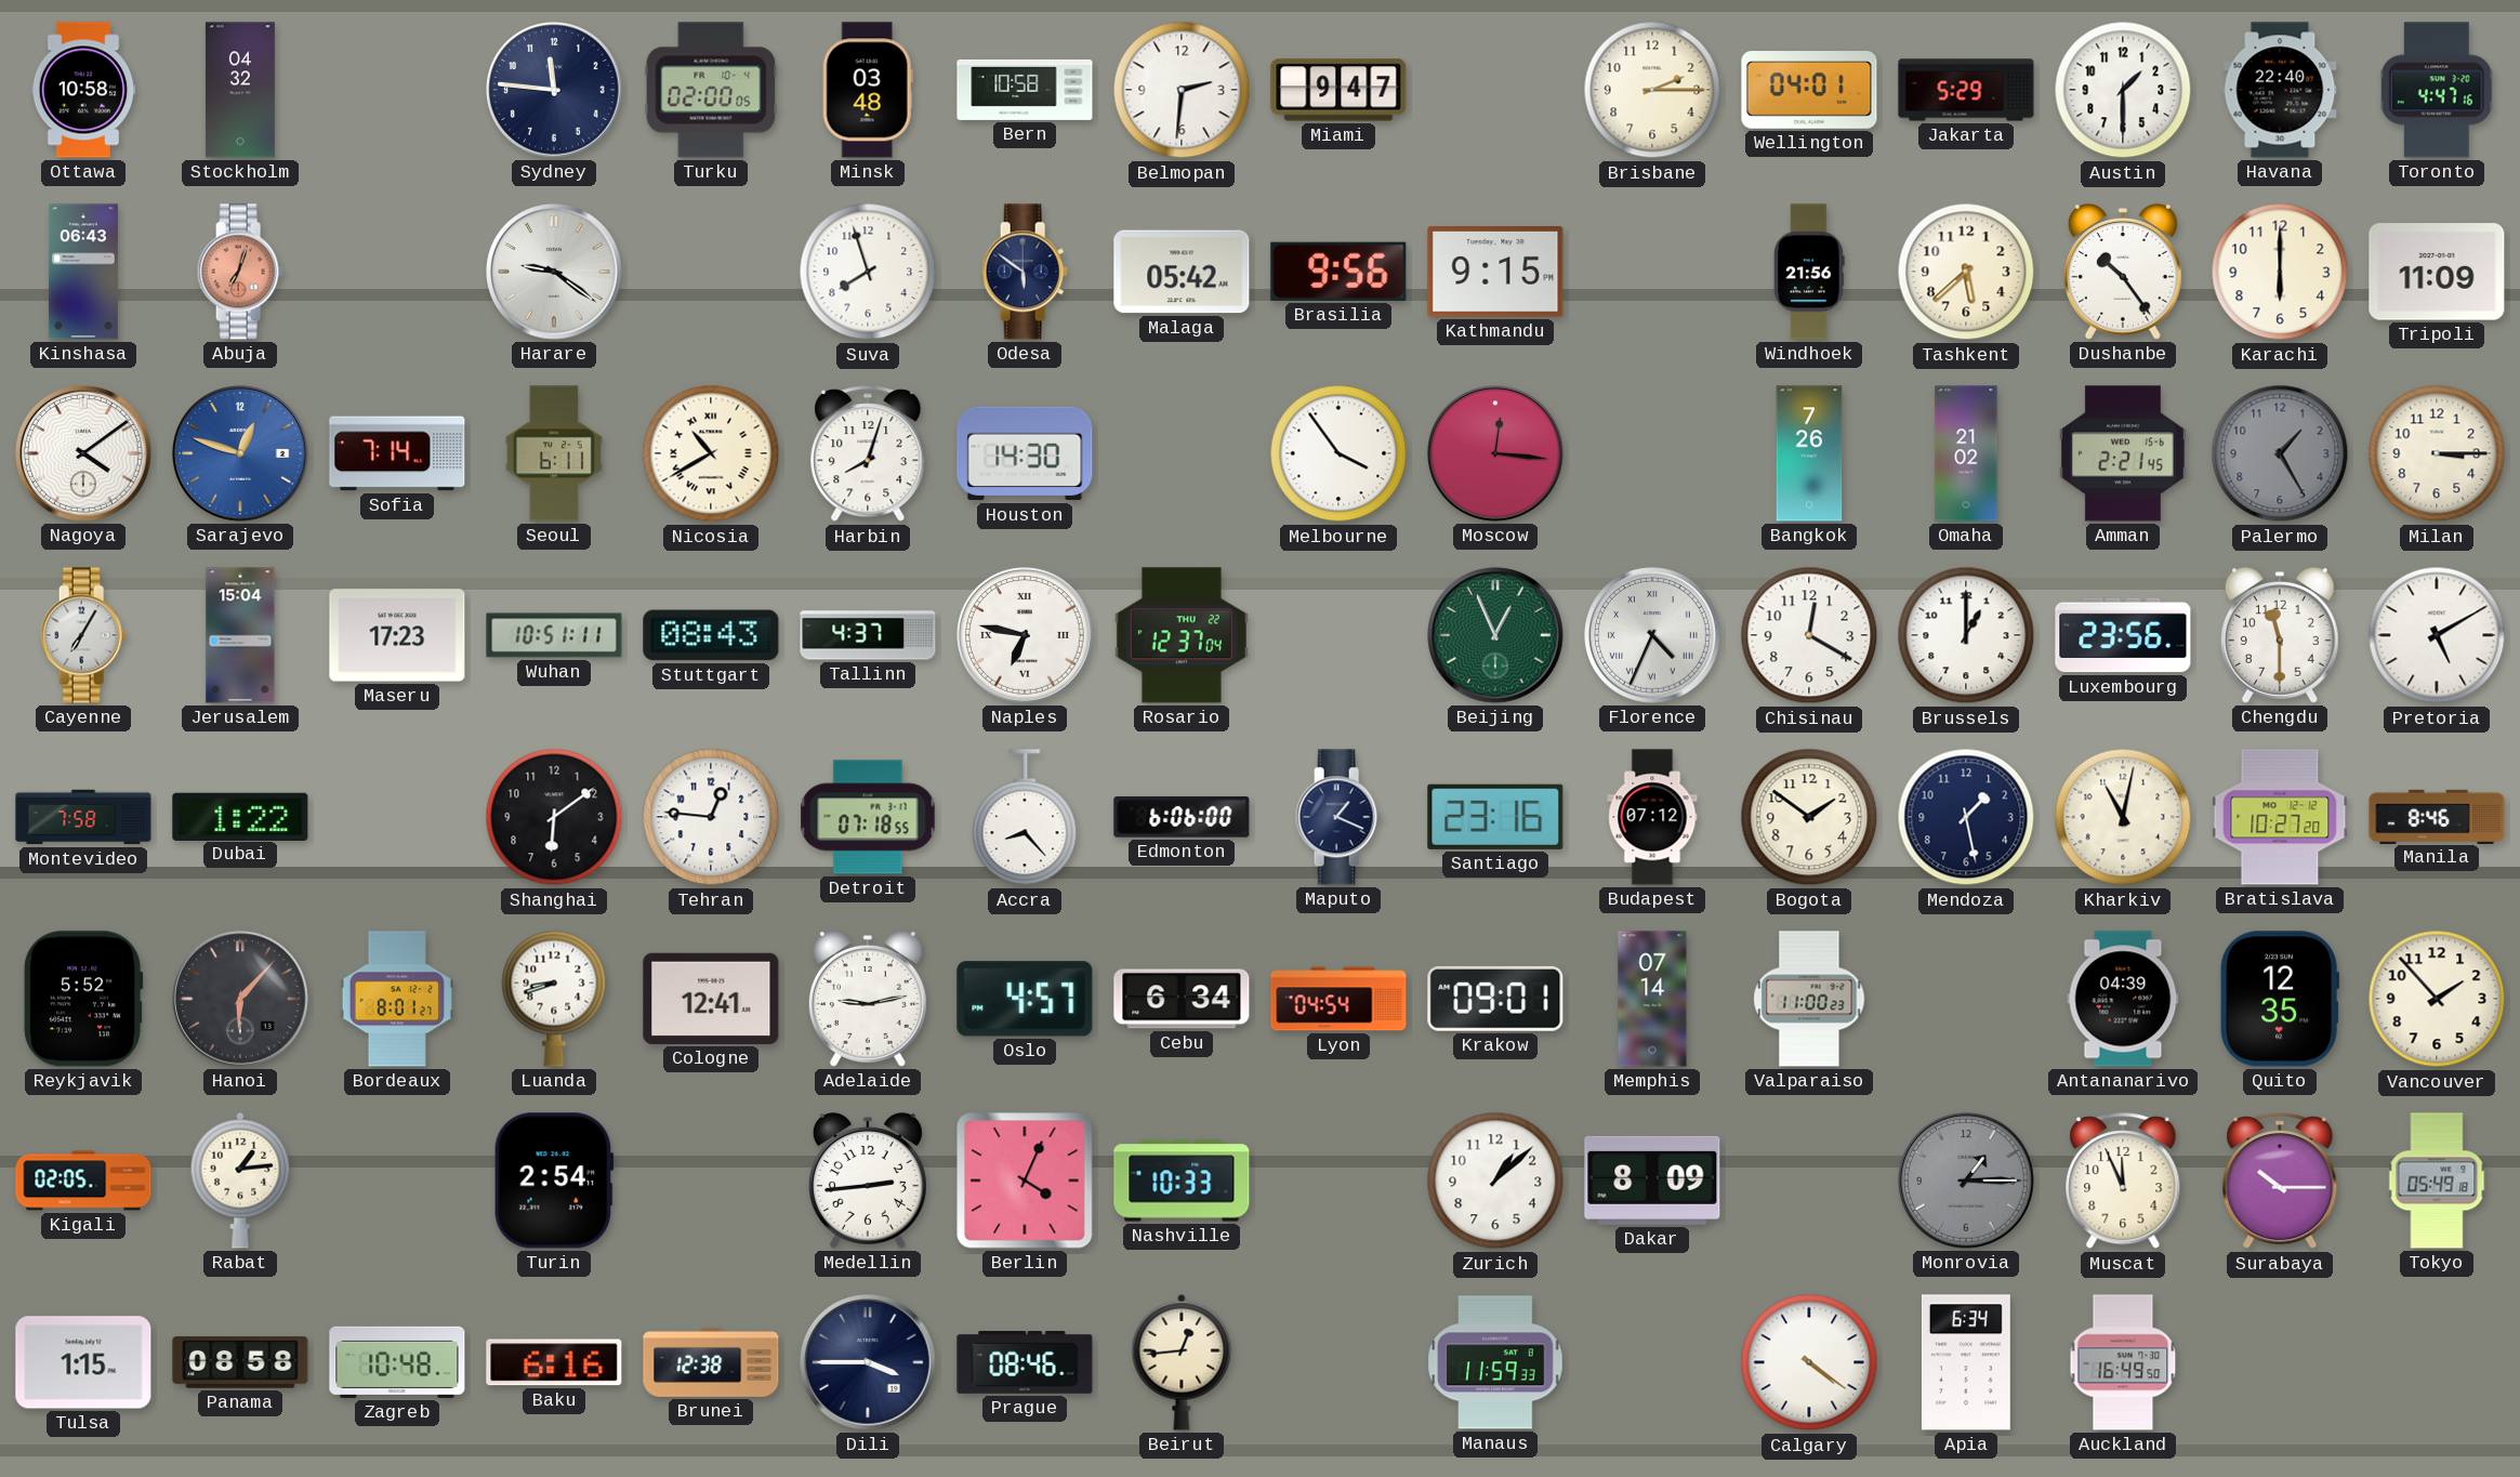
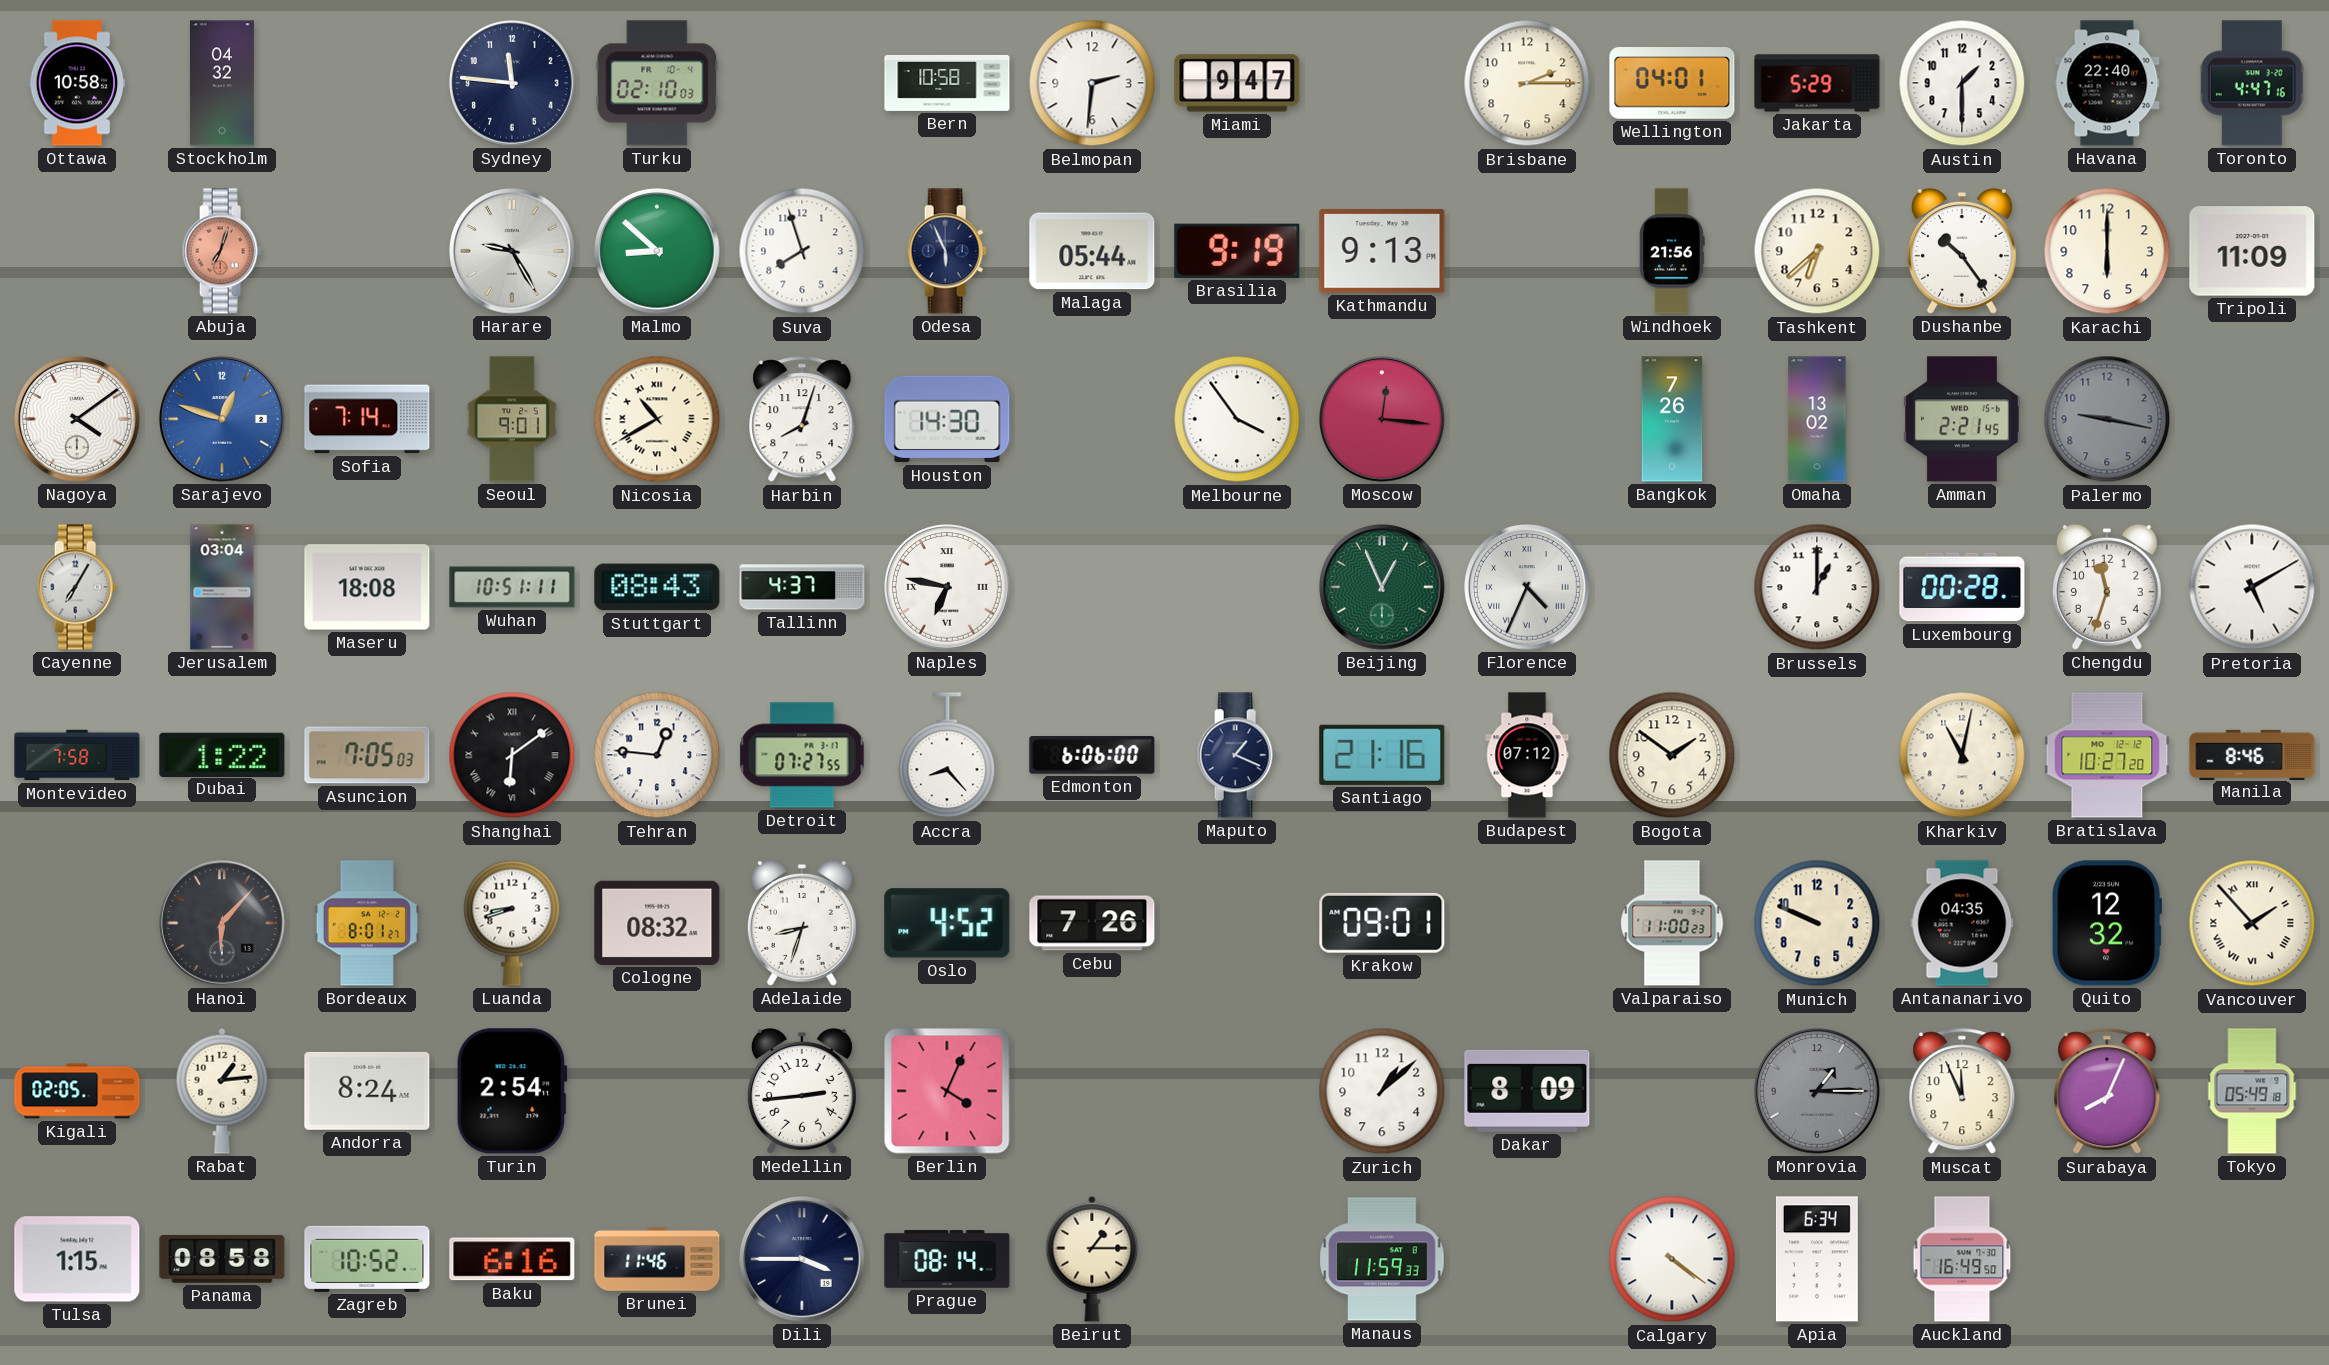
Turku: 02:00 -> 02:10 (657, 83)
Minsk: 03:48 -> none (868, 90)
Kinshasa: 06:43 -> none (83, 272)
Harare: 9:21 -> 9:25 (512, 251)
Malmo: none -> 8:52 (657, 251)
Odesa: 5:51 -> 5:56 (947, 251)
Malaga: 05:42 -> 05:44 (1092, 251)
Brasilia: 9:56 -> 9:19 (1237, 251)
Kathmandu: 9:15 -> 9:13 (1382, 251)
Tashkent: 5:38 -> 6:38 (1817, 251)
Seoul: 6:11 -> 9:01 (512, 419)
Omaha: 21:02 -> 13:02 (1817, 419)
Palermo: 1:25 -> 9:17 (2107, 419)
Milan: 3:15 -> none (2437, 453)
Jerusalem: 15:04 -> 03:04 (222, 587)
Maseru: 17:23 -> 18:08 (367, 587)
Rosario: 12:37 -> none (1182, 635)
Chisinau: 12:20 -> none (1809, 635)
Luxembourg: 23:56 -> 00:28 (1962, 587)
Chengdu: 11:30 -> 11:33 (2107, 587)
Asuncion: none -> 7:05 (367, 755)
Shanghai numerals: Arabic -> Roman (512, 755)
Detroit: 07:18 -> 07:27 (802, 755)
Santiago: 23:16 -> 21:16 (1382, 755)
Mendoza: 1:28 -> none (1966, 817)
Reykjavik: 5:52 -> none (83, 999)
Cologne: 12:41 -> 08:32 (657, 923)
Adelaide: 9:13 -> 8:33 (802, 923)
Oslo: 4:57 -> 4:52 (947, 923)
Cebu: 6:34 -> 7:26 (1092, 923)
Lyon: 04:54 -> none (1338, 999)
Memphis: 07:14 -> none (1652, 999)
Munich: none -> 9:49 (1817, 923)
Antananarivo: 04:39 -> 04:35 (1962, 923)
Quito: 12:35 -> 12:32 (2106, 923)
Vancouver numerals: Arabic -> Roman (2252, 923)
Andorra: none -> 8:24 (367, 1091)
Nashville: 10:33 -> none (1182, 1181)
Surabaya: 10:15 -> 8:04 (2107, 1092)
Zagreb: 10:48 -> 10:52 (367, 1259)
Brunei: 12:38 -> 11:46 (657, 1259)
Prague: 08:46 -> 08:14 (947, 1260)
Beirut: 12:44 -> 1:15 (1092, 1259)
